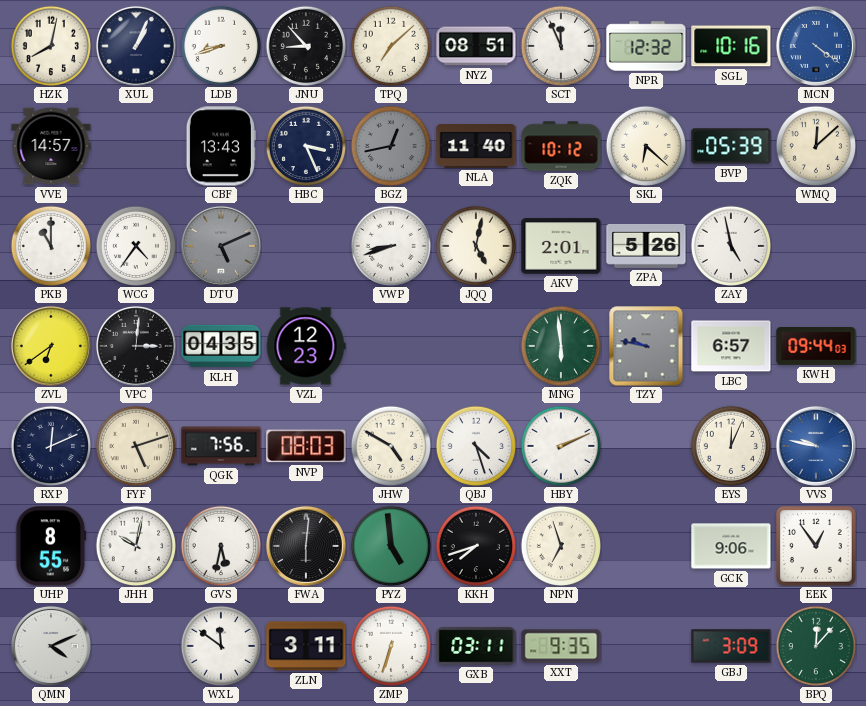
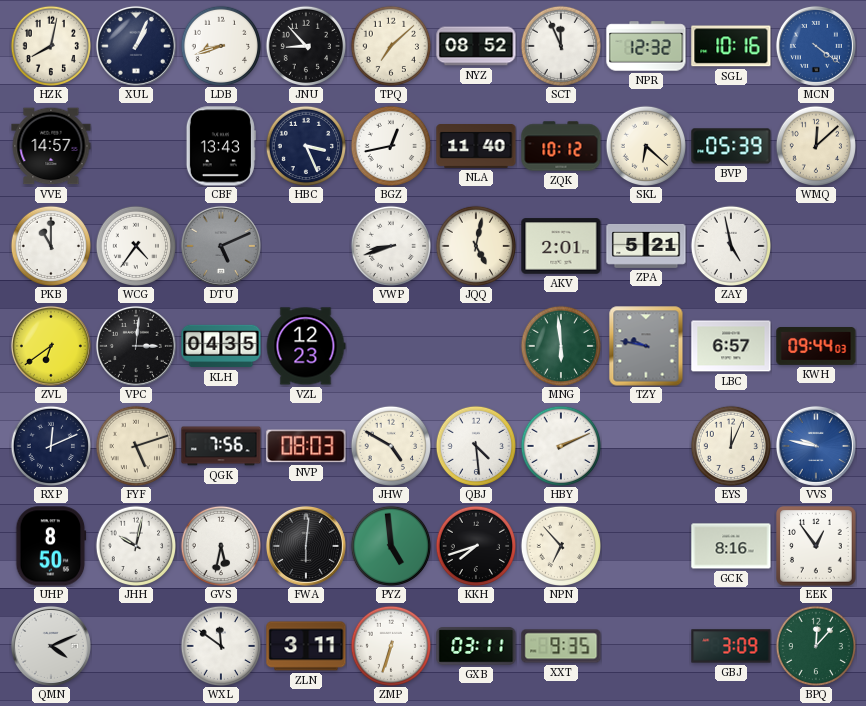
NYZ: 08:51 -> 08:52 (476, 46)
BGZ dial: grey -> white (390, 145)
ZPA: 5:26 -> 5:21 (646, 246)
QBJ: 4:27 -> 4:29 (475, 445)
UHP: 8:55 -> 8:50 (51, 546)
NPN: 6:57 -> 6:53 (560, 545)
GCK: 9:06 -> 8:16 (731, 546)
